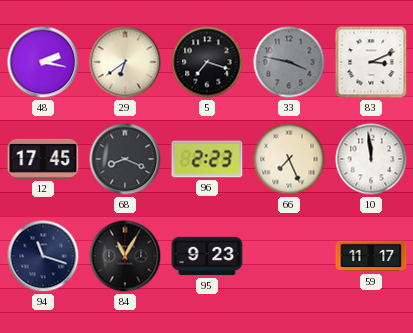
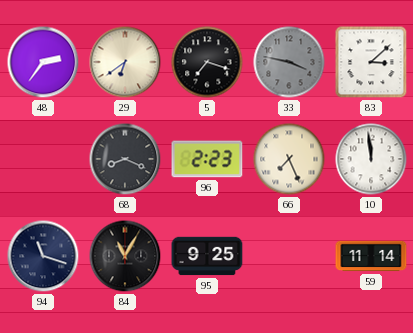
48: 2:17 -> 2:36 (43, 62)
83: 3:11 -> 3:08 (371, 62)
12: 17:45 -> none (43, 159)
95: 9:23 -> 9:25 (207, 256)
59: 11:17 -> 11:14 (371, 256)
